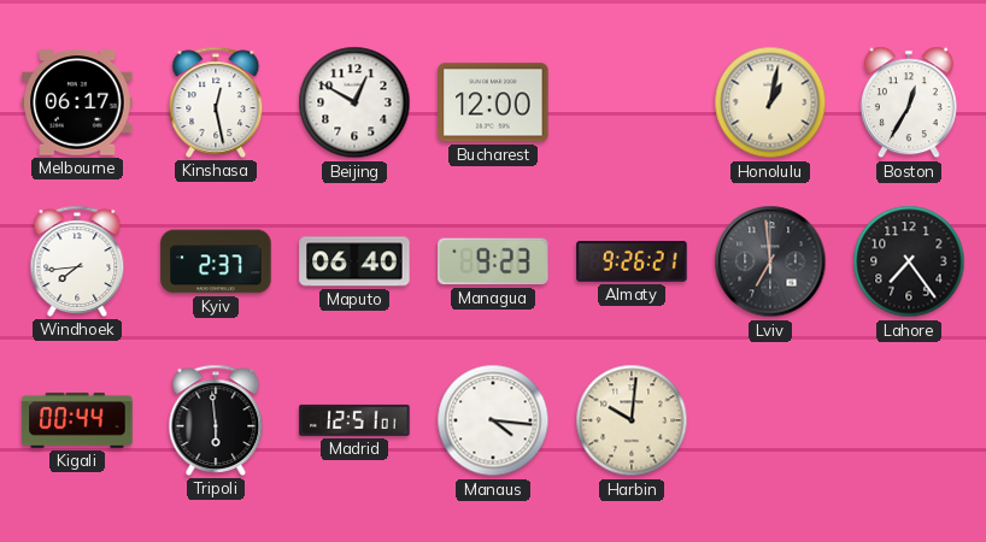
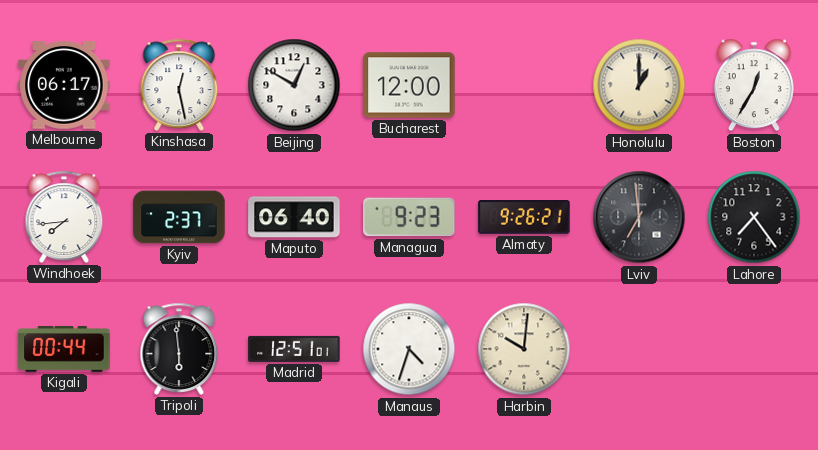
Honolulu: 1:02 -> 1:00 (639, 85)
Manaus: 4:16 -> 4:33 (409, 349)
